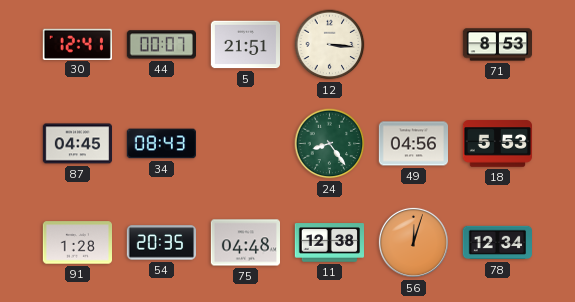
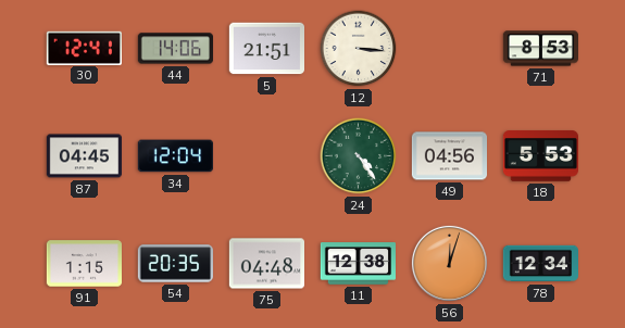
44: 00:07 -> 14:06 (175, 49)
34: 08:43 -> 12:04 (175, 156)
24: 8:24 -> 4:24 (359, 156)
91: 1:28 -> 1:15 (84, 264)
